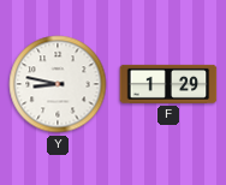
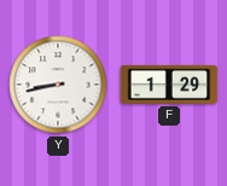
Y: 8:47 -> 8:43 (58, 85)
